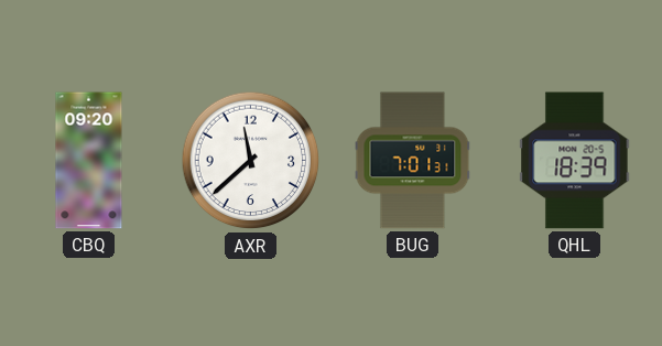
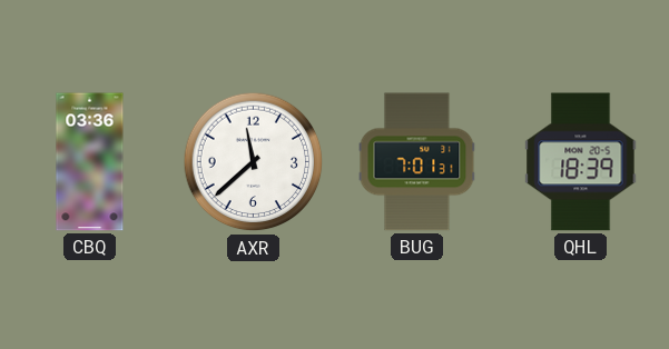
CBQ: 09:20 -> 03:36 (90, 162)
